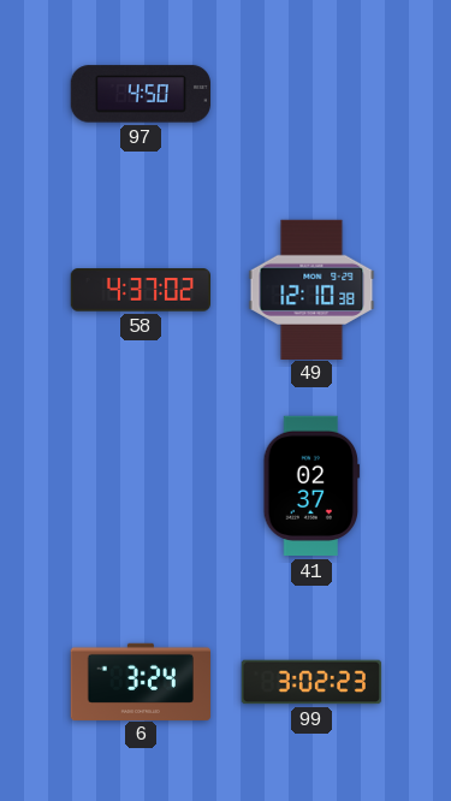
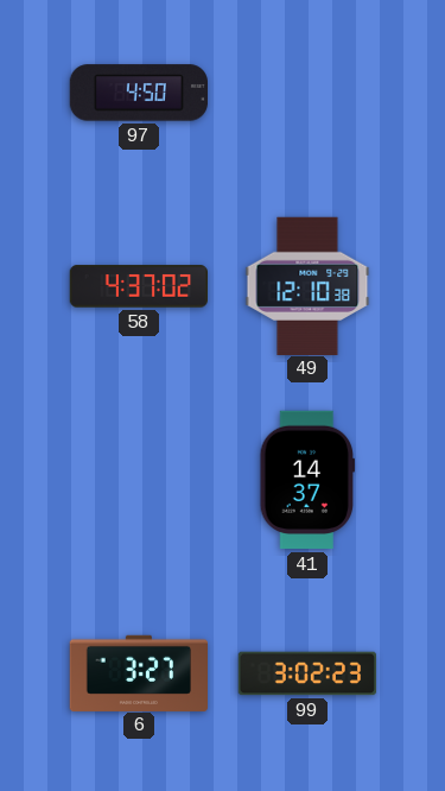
41: 02:37 -> 14:37 (306, 480)
6: 3:24 -> 3:27 (138, 672)
